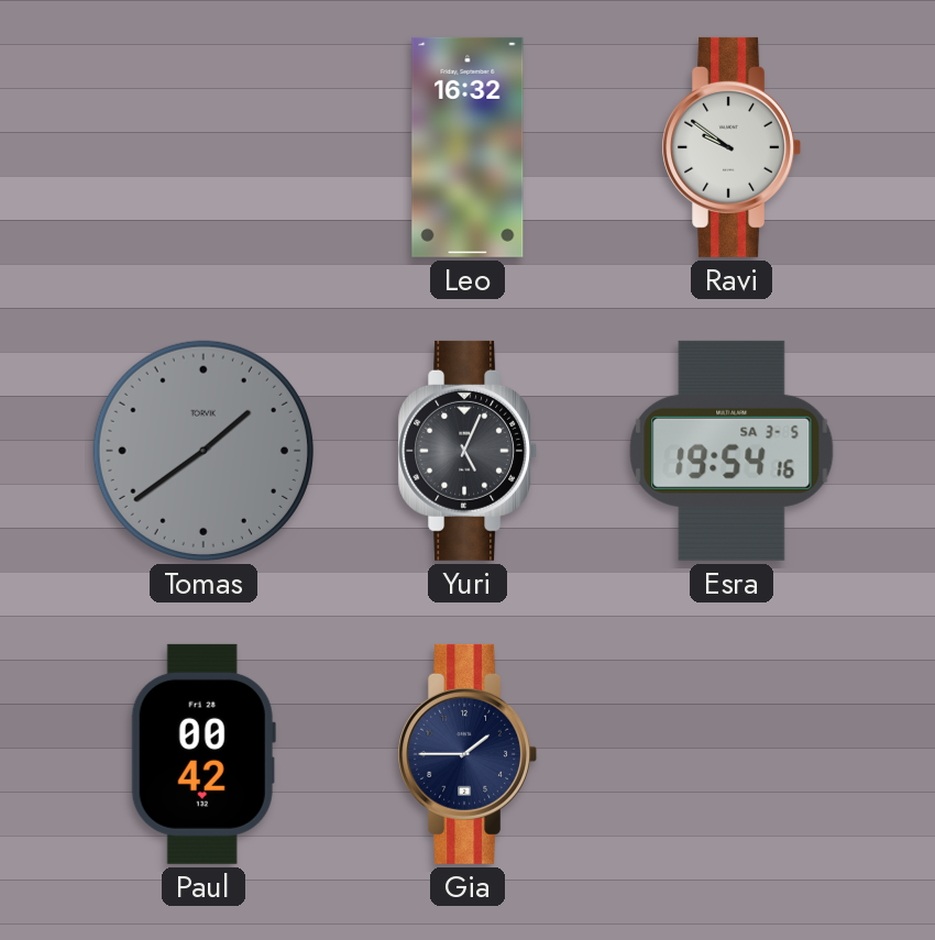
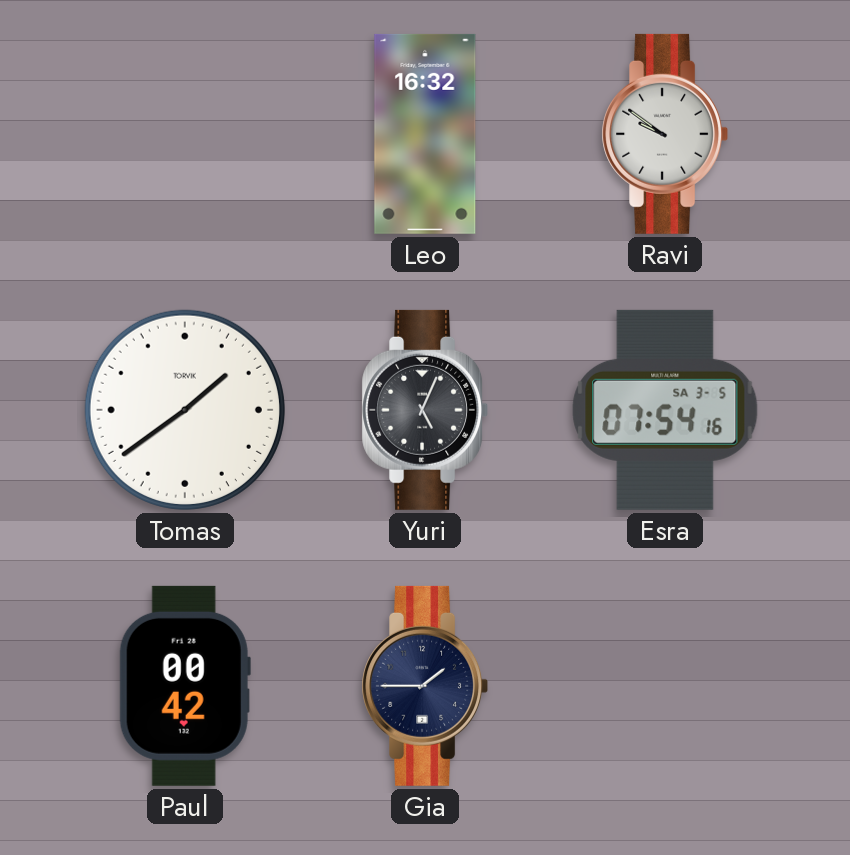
Tomas dial: grey -> white (185, 410)
Esra: 19:54 -> 07:54 (665, 410)
